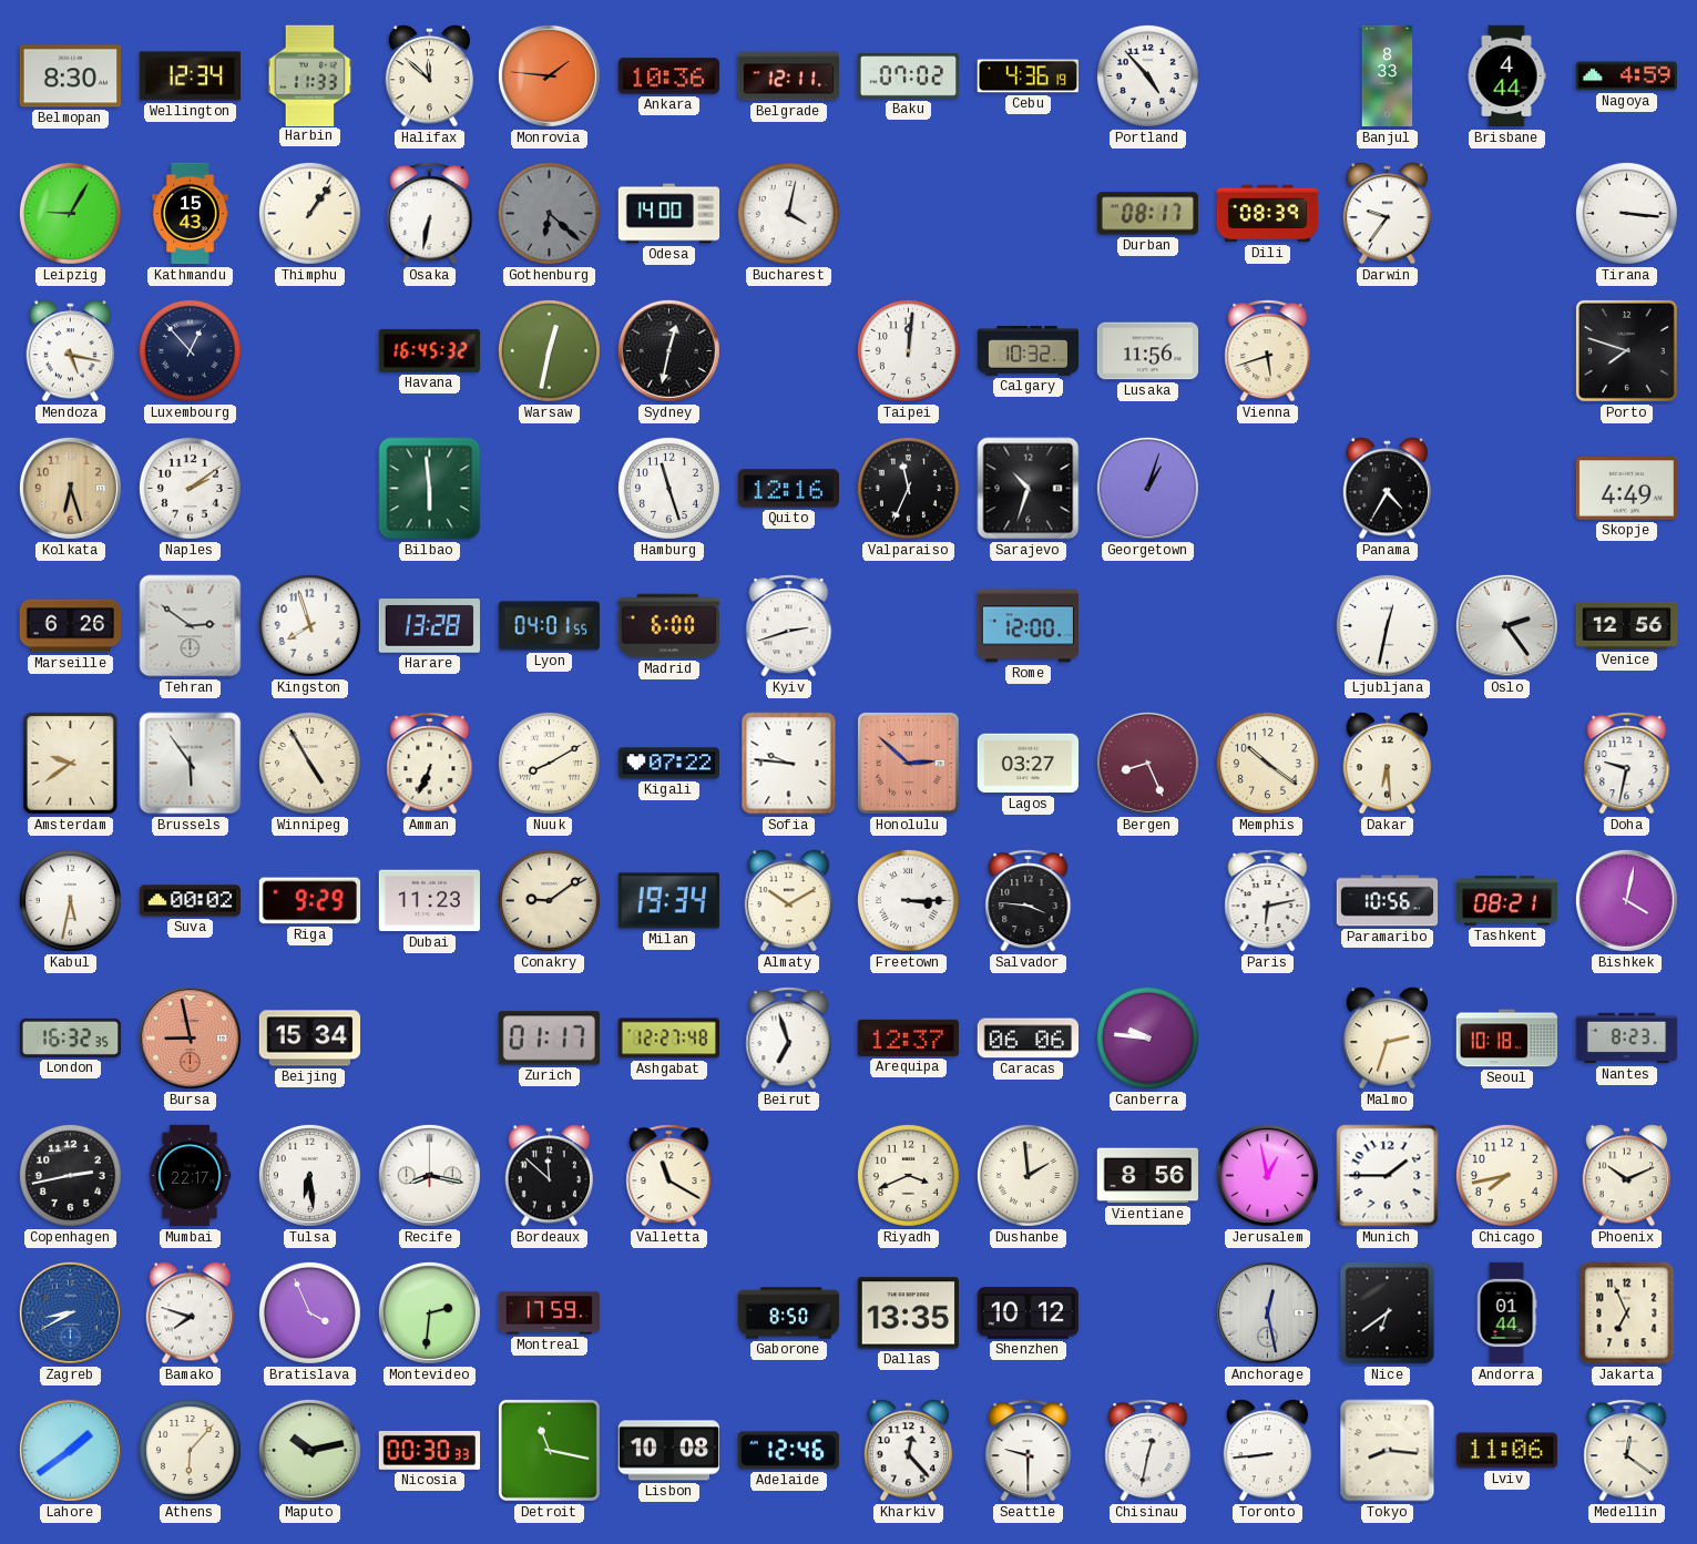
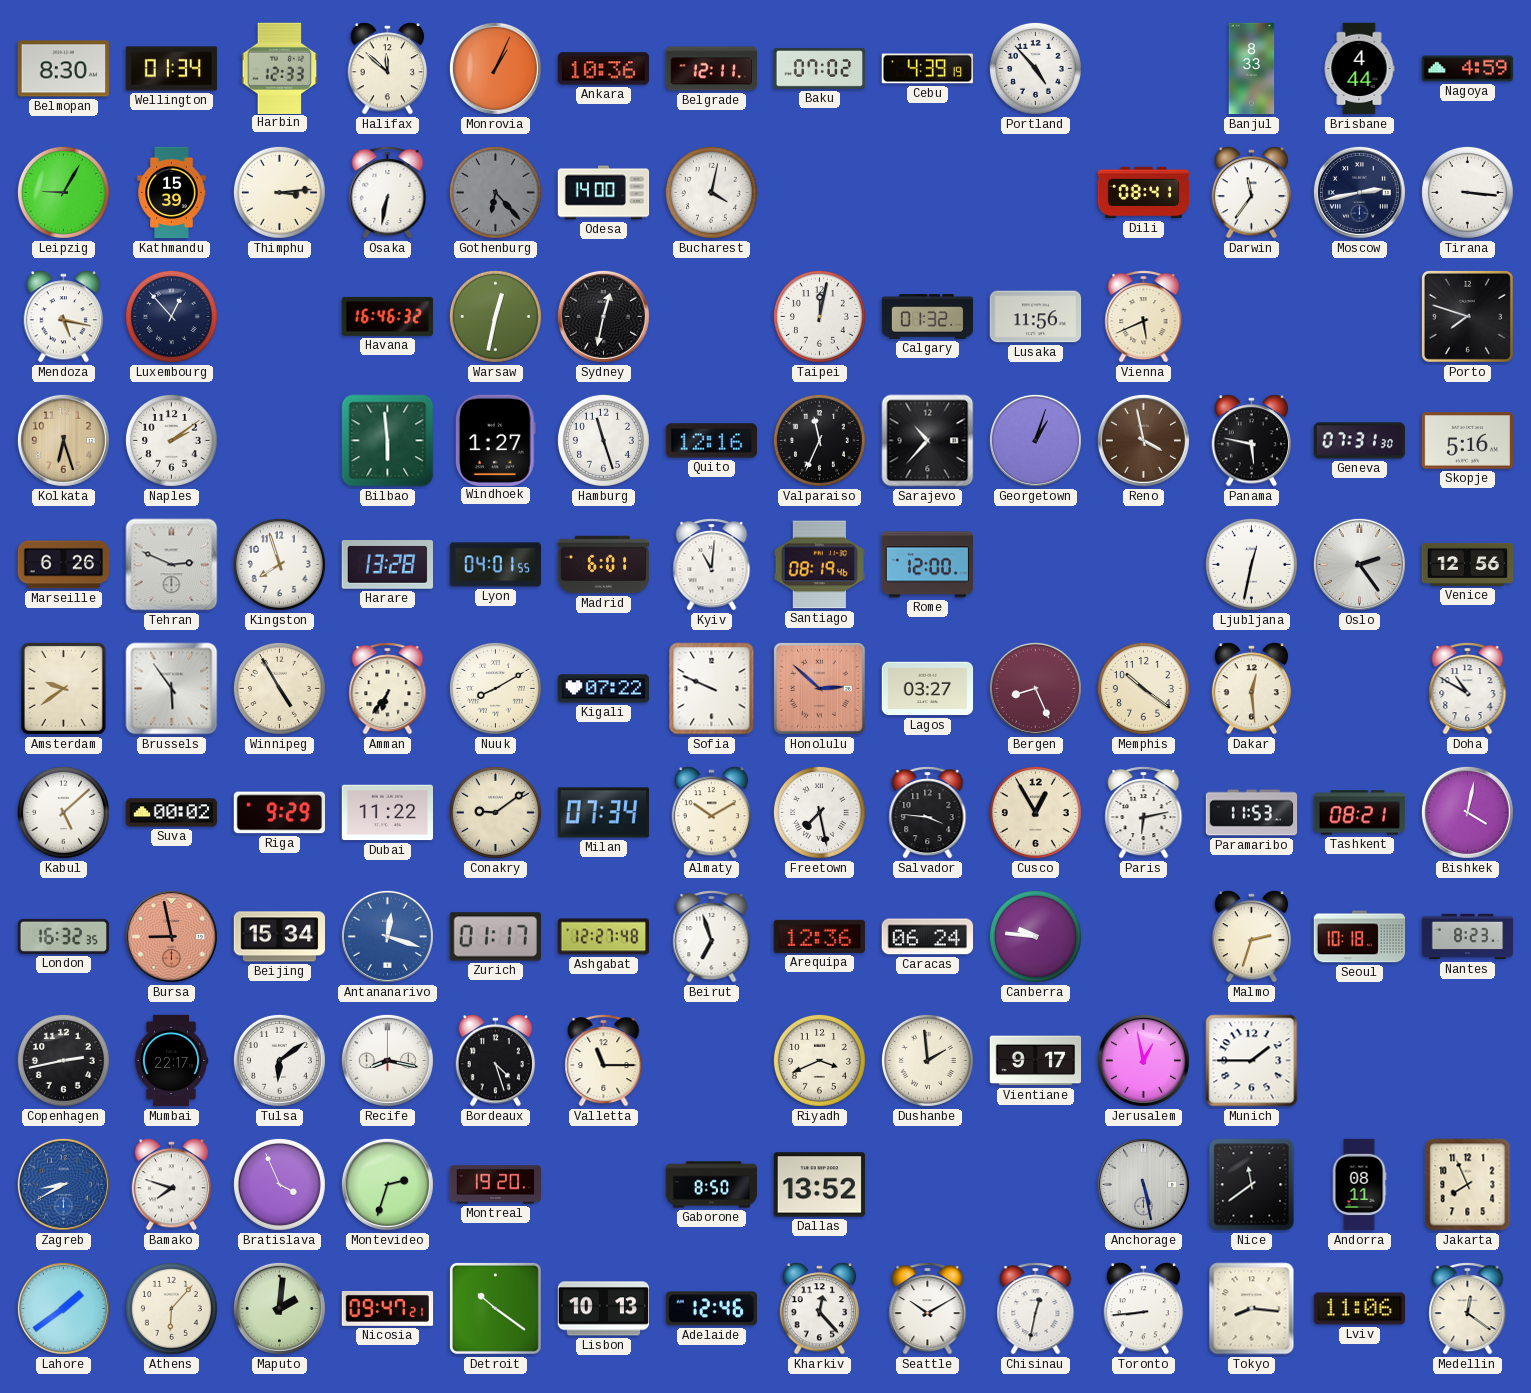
Wellington: 12:34 -> 01:34 (172, 69)
Harbin: 11:33 -> 12:33 (280, 68)
Monrovia: 1:46 -> 1:04 (495, 68)
Cebu: 4:36 -> 4:39 (927, 69)
Kathmandu: 15:43 -> 15:39 (172, 193)
Thimphu: 1:06 -> 3:14 (279, 192)
Gothenburg: 6:22 -> 6:23 (495, 192)
Durban: 08:17 -> none (1148, 214)
Dili: 08:39 -> 08:41 (1144, 193)
Darwin: 9:36 -> 11:36 (1252, 193)
Moscow: none -> 2:43 (1359, 192)
Havana: 16:45 -> 16:46 (388, 316)
Taipei: 12:01 -> 12:02 (819, 316)
Calgary: 10:32 -> 01:32 (928, 317)
Vienna: 5:42 -> 5:41 (1144, 317)
Windhoek: none -> 1:27 (495, 440)
Sarajevo: 10:33 -> 10:37 (928, 441)
Reno: none -> 3:58 (1143, 440)
Panama: 4:35 -> 5:47 (1252, 441)
Geneva: none -> 07:31 (1359, 441)
Skopje: 4:49 -> 5:16 (1467, 441)
Tehran: 2:51 -> 2:49 (172, 565)
Madrid: 6:00 -> 6:01 (604, 565)
Kyiv: 2:42 -> 11:01 (712, 565)
Santiago: none -> 08:19 (819, 565)
Amman: 6:34 -> 6:36 (388, 689)
Sofia: 9:46 -> 9:49 (712, 689)
Dakar: 6:29 -> 12:29 (1252, 689)
Doha: 9:32 -> 10:50 (1468, 689)
Kabul: 5:32 -> 5:08 (63, 812)
Dubai: 11:23 -> 11:22 (388, 813)
Milan: 19:34 -> 07:34 (603, 813)
Freetown: 3:15 -> 7:28 (819, 812)
Cusco: none -> 12:55 (1035, 812)
Paramaribo: 10:56 -> 11:53 (1252, 813)
Antananarivo: none -> 12:18 (387, 936)
Arequipa: 12:37 -> 12:36 (819, 936)
Caracas: 06:06 -> 06:24 (927, 937)
Tulsa: 6:29 -> 6:09 (279, 1060)
Bordeaux: 11:52 -> 4:27 (496, 1061)
Valletta: 11:20 -> 11:15 (604, 1061)
Vientiane: 8:56 -> 9:17 (1035, 1061)
Chicago: 7:43 -> none (1506, 1175)
Phoenix: 10:11 -> none (1627, 1176)
Montevideo: 2:31 -> 2:33 (387, 1184)
Montreal: 17:59 -> 19:20 (496, 1185)
Dallas: 13:35 -> 13:52 (819, 1185)
Shenzhen: 10:12 -> none (1029, 1313)
Anchorage: 12:28 -> 5:28 (1143, 1184)
Nice: 6:39 -> 11:39 (1252, 1185)
Andorra: 01:44 -> 08:11 (1359, 1185)
Jakarta: 6:56 -> 7:56 (1468, 1185)
Maputo: 10:13 -> 2:01 (279, 1308)
Nicosia: 00:30 -> 09:47 (388, 1308)
Detroit: 11:17 -> 10:21 (495, 1308)
Lisbon: 10:08 -> 10:13 (604, 1309)
Seattle: 9:30 -> 10:10 (928, 1309)
